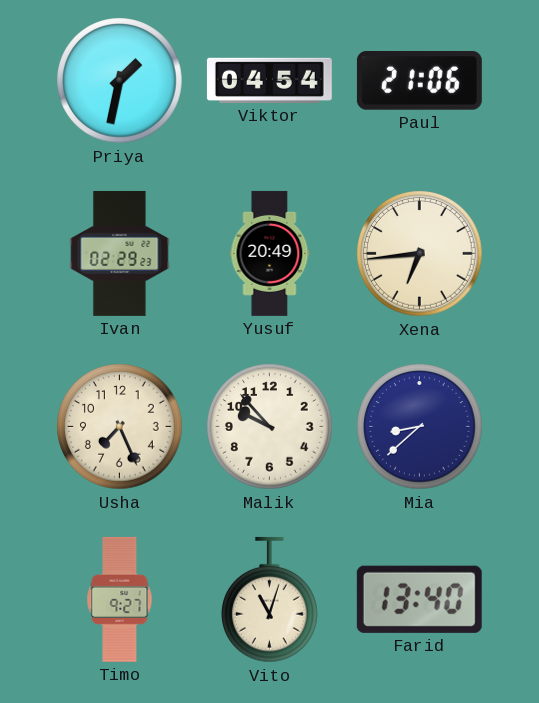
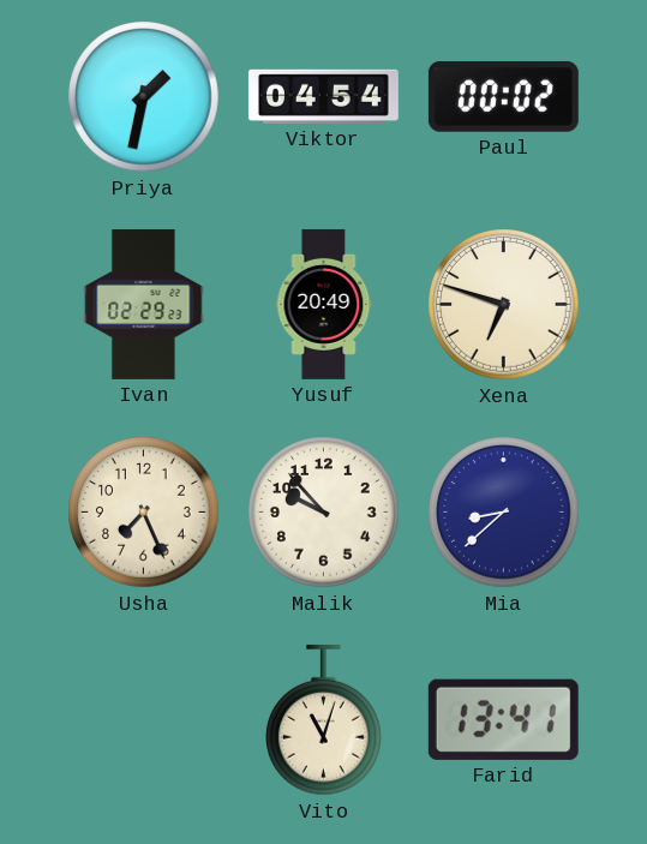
Paul: 21:06 -> 00:02 (503, 97)
Xena: 6:44 -> 6:48 (504, 305)
Timo: 9:27 -> none (120, 599)
Farid: 13:40 -> 13:41 (503, 719)
